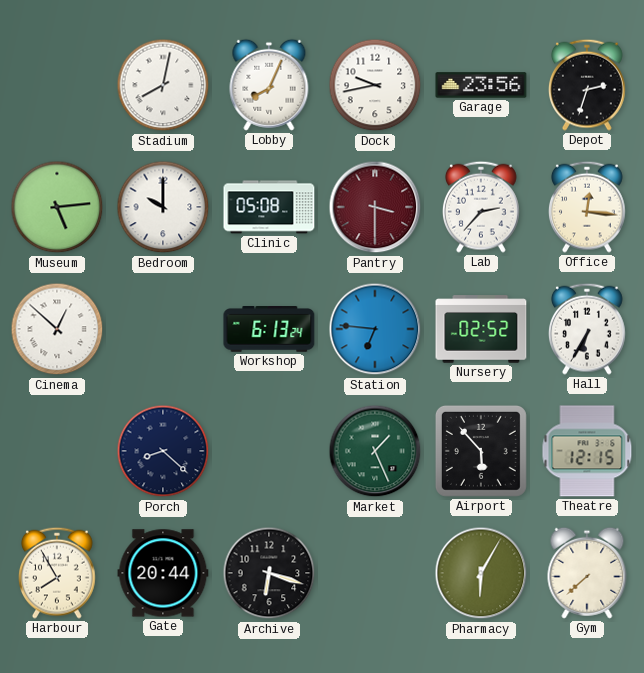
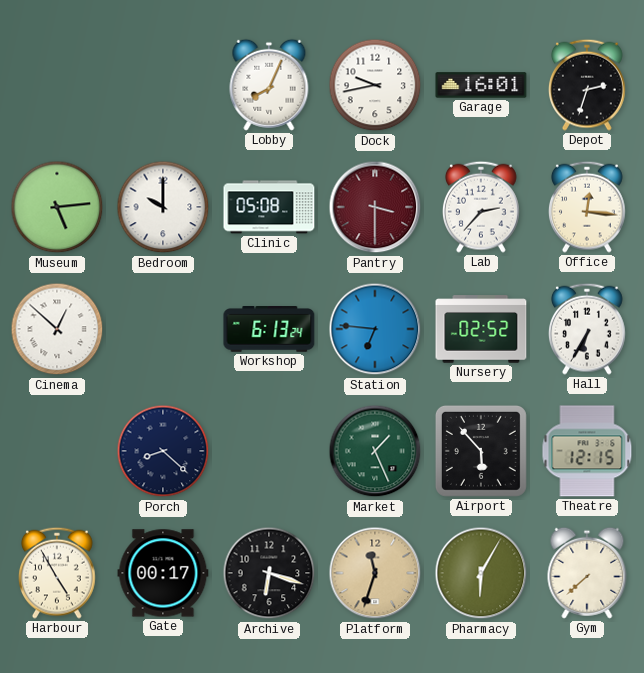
Stadium: 8:02 -> none (163, 85)
Garage: 23:56 -> 16:01 (481, 85)
Harbour: 7:55 -> 4:55 (58, 573)
Gate: 20:44 -> 00:17 (163, 573)
Platform: none -> 11:33 (375, 573)
